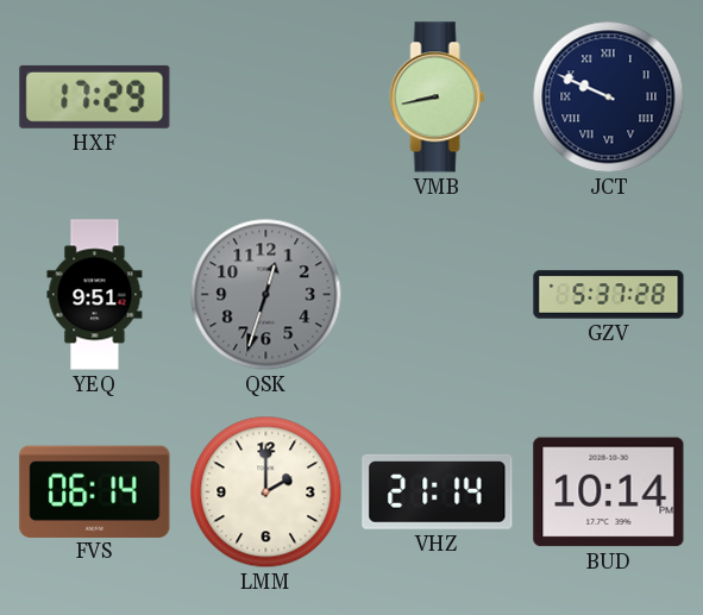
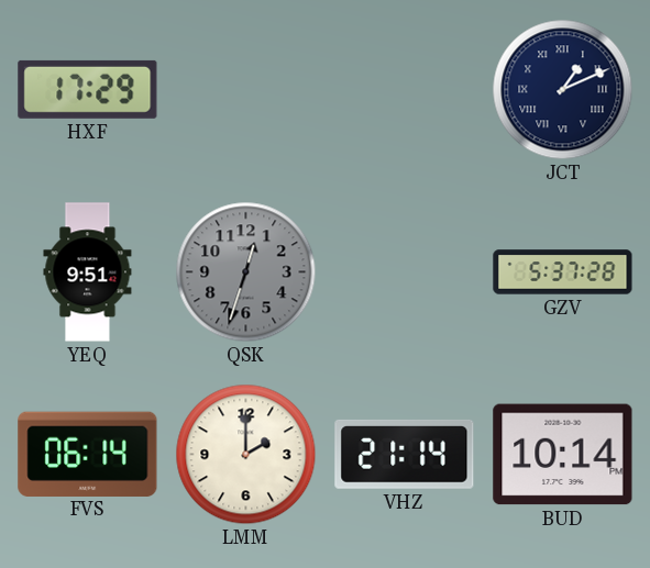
VMB: 8:43 -> none (438, 98)
JCT: 9:49 -> 1:11 (563, 90)
